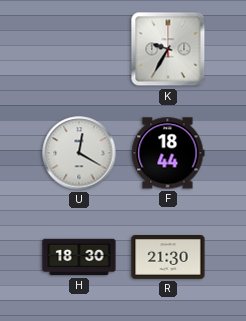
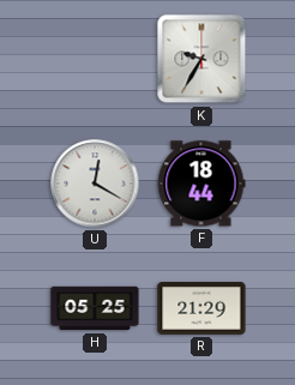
H: 18:30 -> 05:25 (95, 308)
R: 21:30 -> 21:29 (201, 309)
